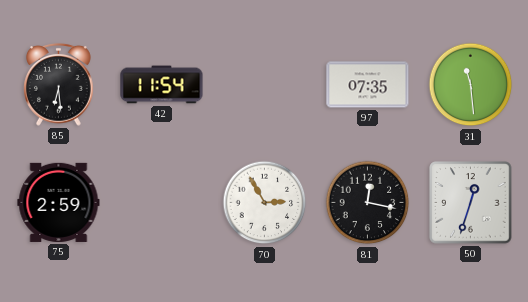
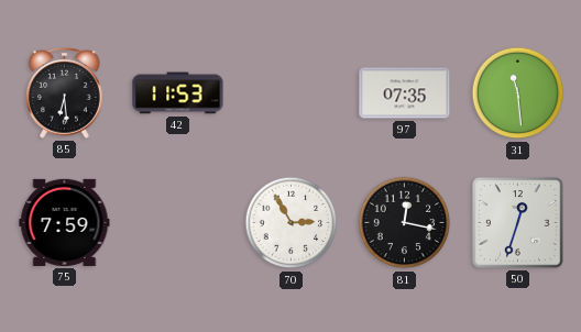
42: 11:54 -> 11:53 (178, 93)
75: 2:59 -> 7:59 (65, 222)
